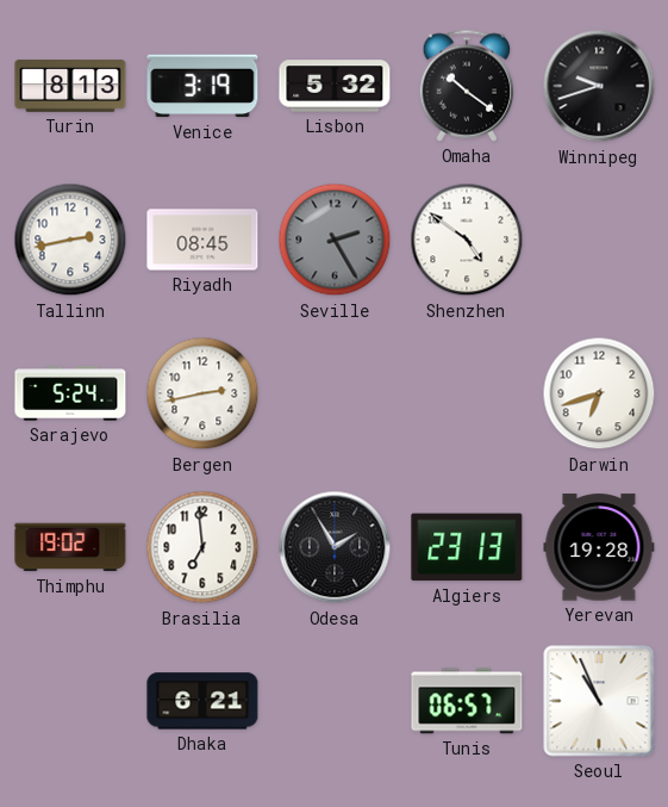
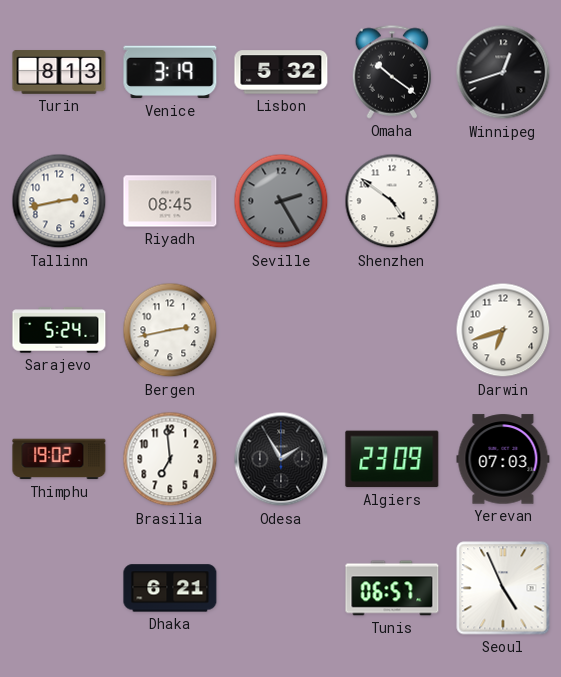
Winnipeg: 9:42 -> 12:42 (503, 72)
Algiers: 23:13 -> 23:09 (392, 459)
Yerevan: 19:28 -> 07:03 (503, 459)
Seoul: 10:56 -> 4:56 (503, 588)
